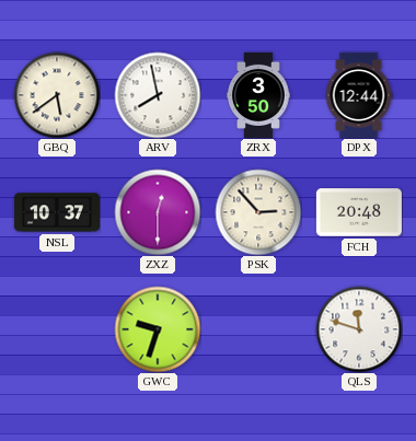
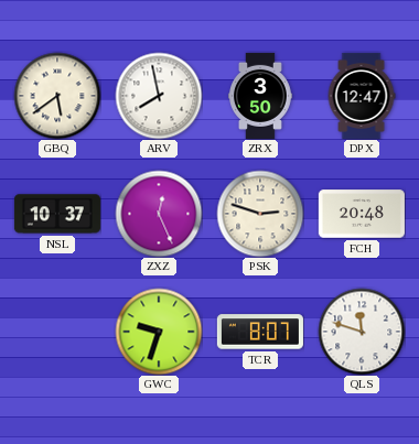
DPX: 12:44 -> 12:47 (362, 96)
ZXZ: 12:30 -> 12:26 (159, 214)
PSK: 2:53 -> 2:48 (260, 214)
TCR: none -> 8:07 (260, 332)
